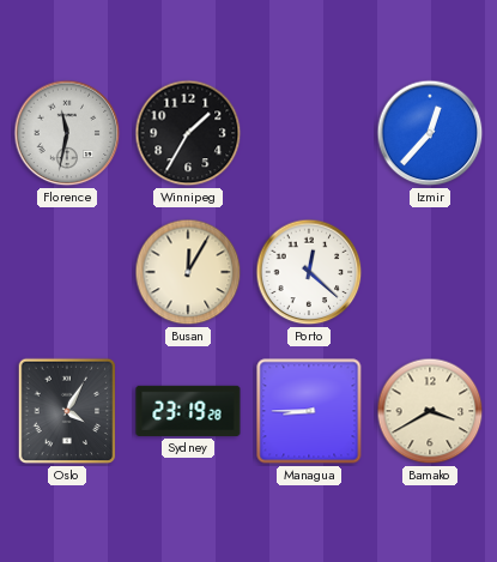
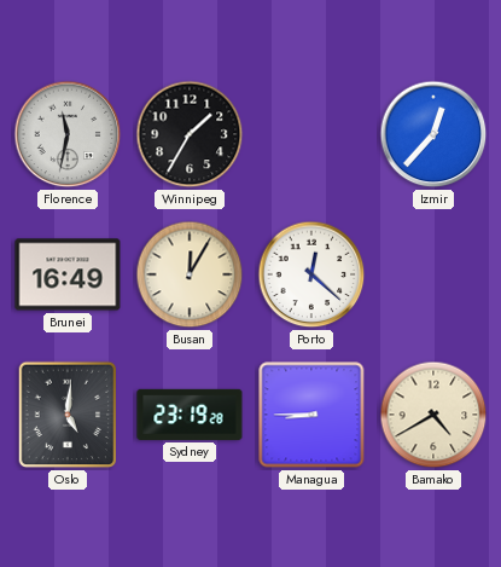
Brunei: none -> 16:49 (68, 274)
Oslo: 4:05 -> 5:01 (68, 415)
Bamako: 3:40 -> 4:40 (433, 415)
